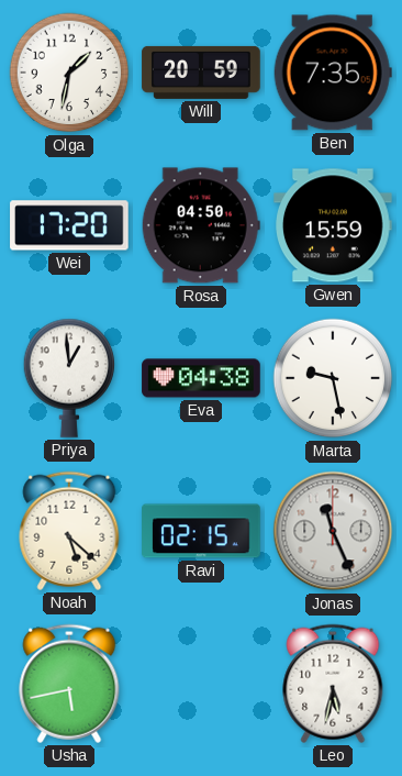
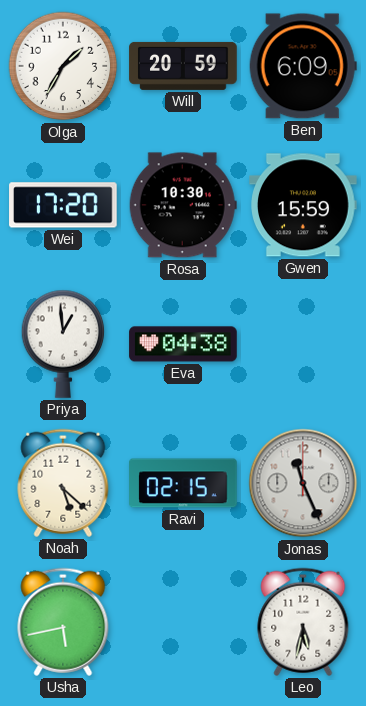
Olga: 1:32 -> 1:35 (63, 66)
Ben: 7:35 -> 6:09 (303, 66)
Rosa: 04:50 -> 10:30 (183, 205)
Marta: 9:28 -> none (333, 378)
